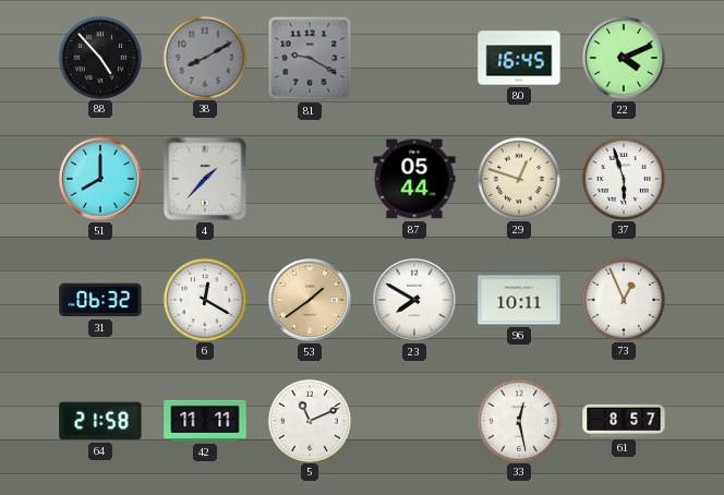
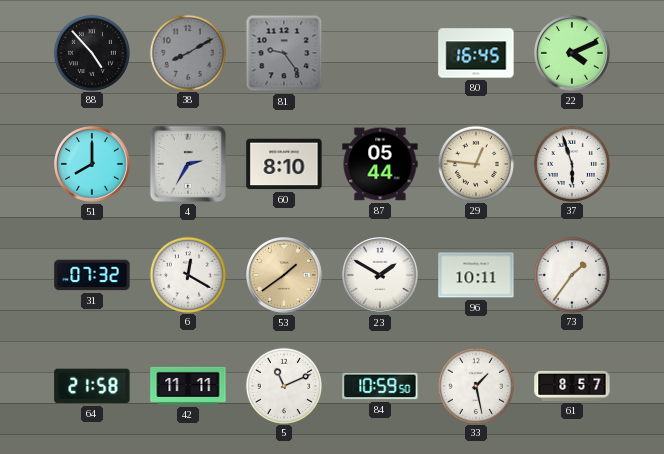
81: 9:20 -> 9:24 (284, 53)
4: 1:37 -> 2:35 (188, 164)
60: none -> 8:10 (284, 164)
29: 12:48 -> 12:46 (475, 163)
31: 06:32 -> 07:32 (92, 275)
23: 7:50 -> 1:50 (381, 276)
73: 12:56 -> 1:36 (571, 274)
84: none -> 10:59 (380, 386)
33: 12:28 -> 1:28 (475, 385)
